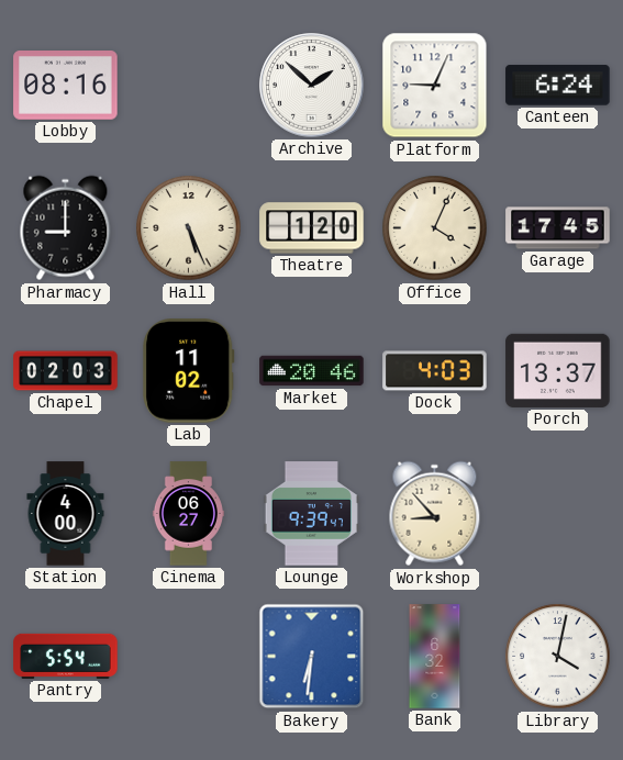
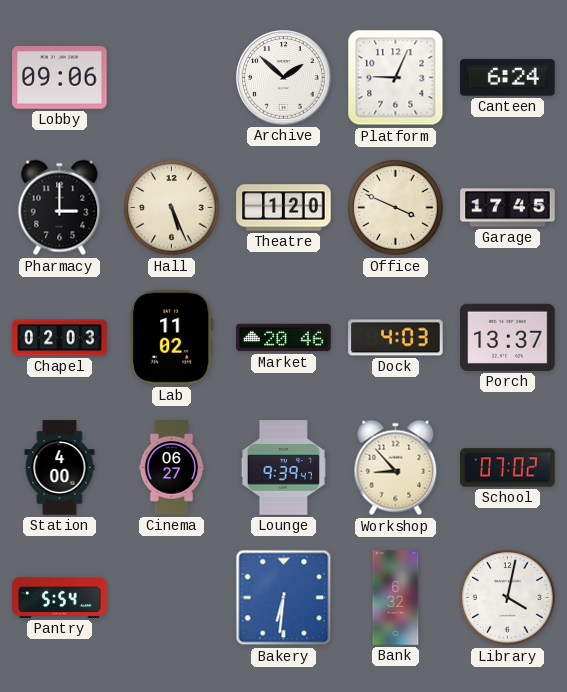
Lobby: 08:16 -> 09:06 (60, 78)
Pharmacy: 9:00 -> 3:00 (60, 208)
Office: 4:04 -> 3:49 (396, 208)
School: none -> 07:02 (508, 468)
